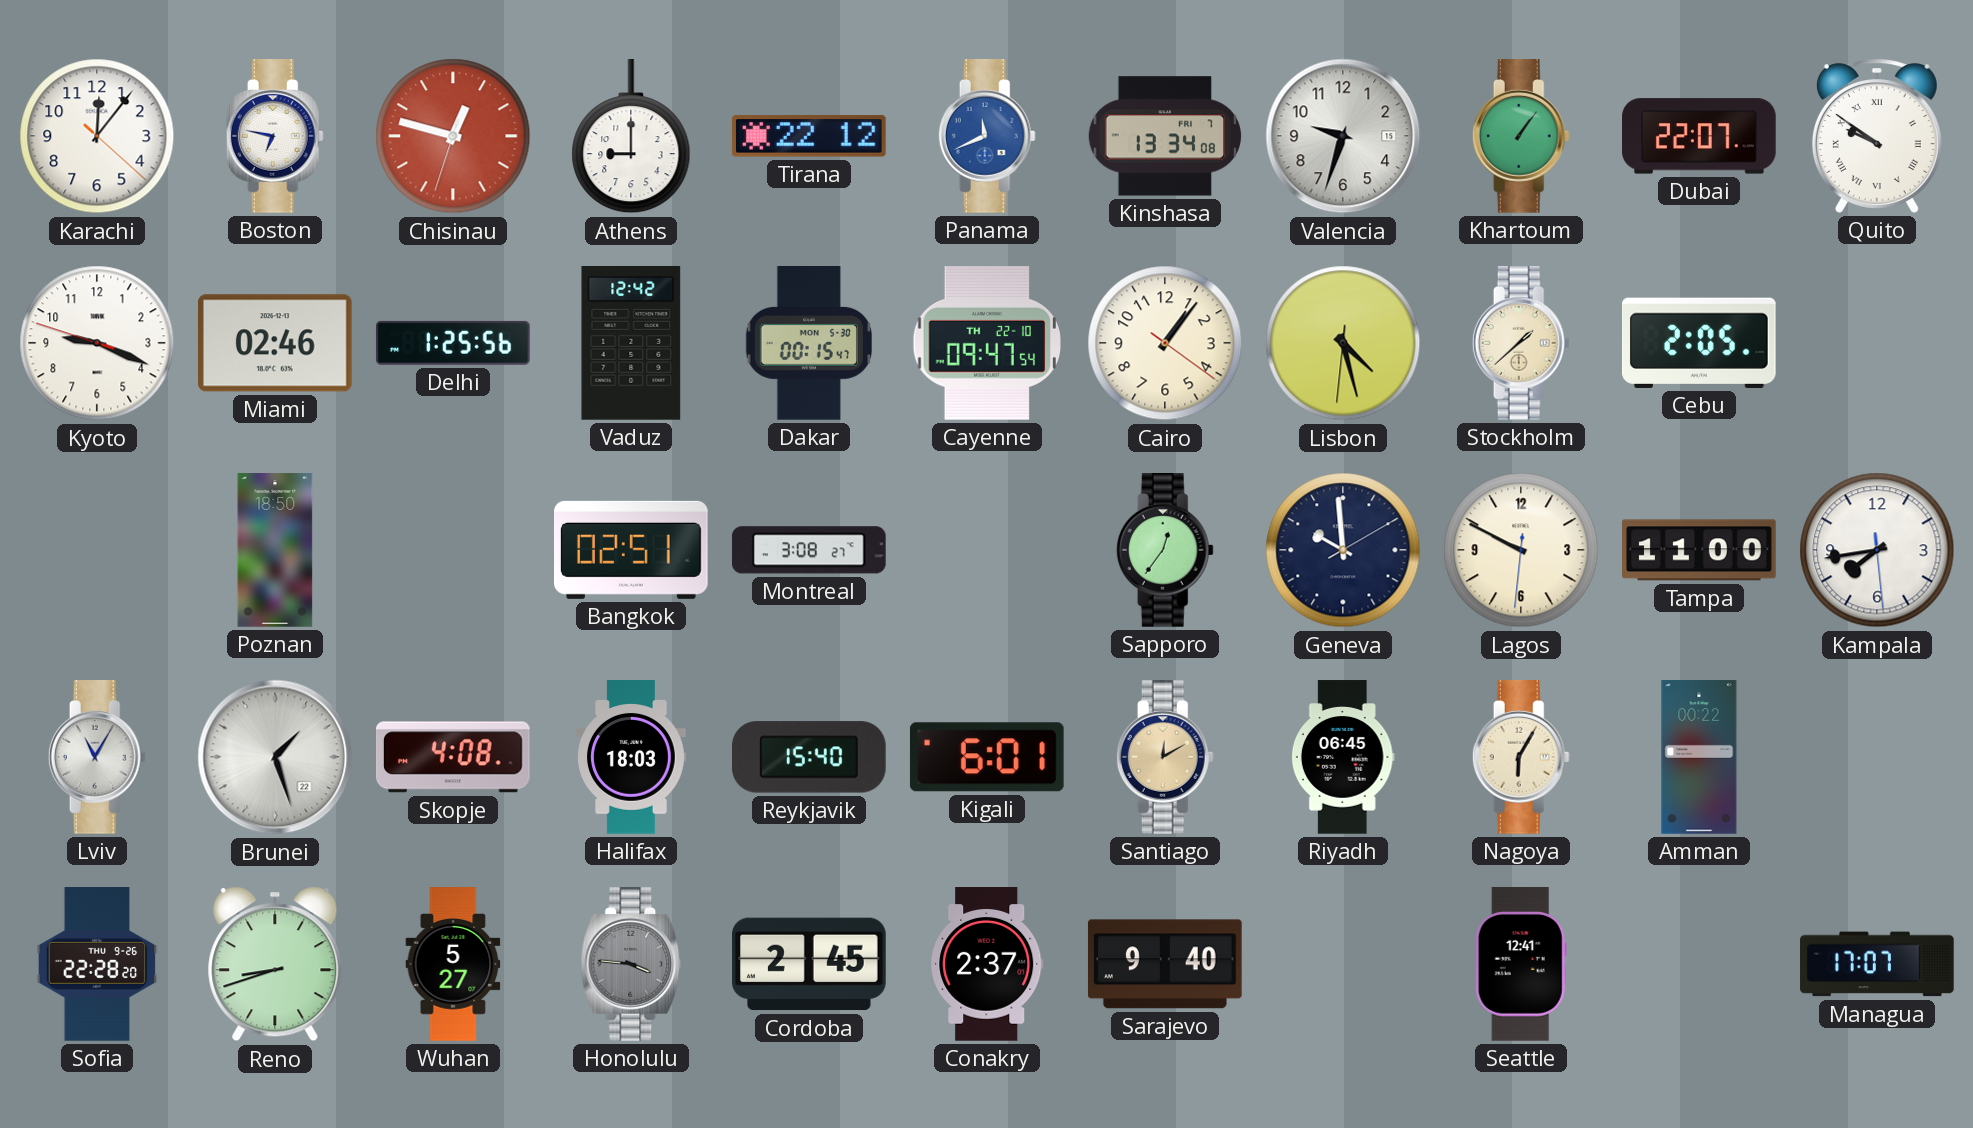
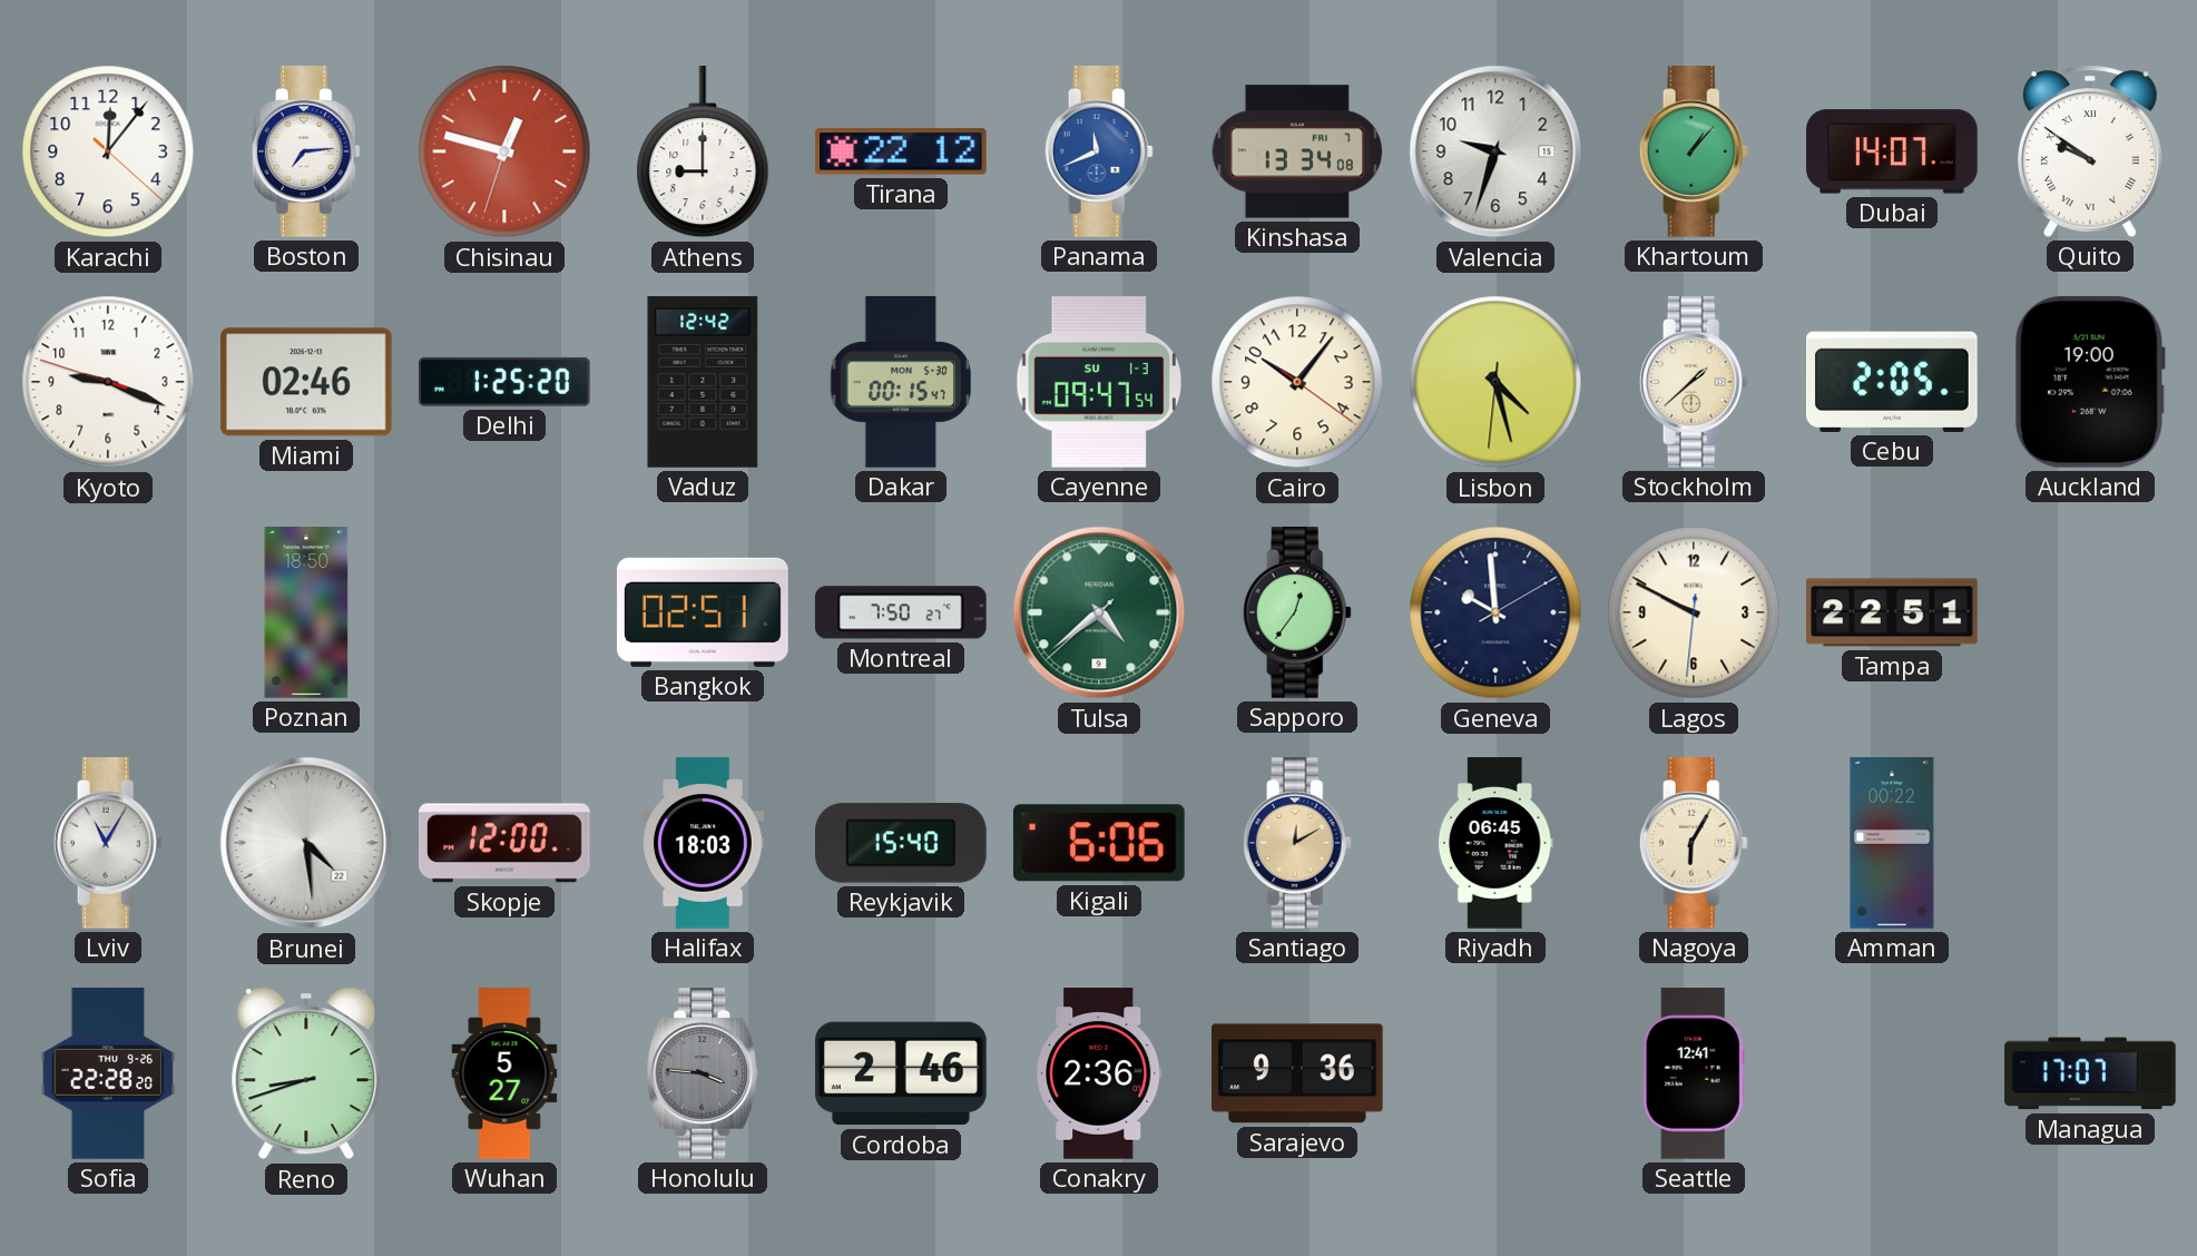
Boston: 6:47 -> 7:14 (306, 153)
Khartoum: 1:06 -> 1:07 (1694, 153)
Dubai: 22:07 -> 14:07 (1892, 151)
Delhi: 1:25:56 -> 1:25:20 (504, 382)
Cayenne date: TH 22-10 -> SU 1-3 (1098, 383)
Cairo: 1:06 -> 10:06 (1297, 382)
Auckland: none -> 19:00 (2091, 382)
Montreal: 3:08 -> 7:50 (901, 612)
Tulsa: none -> 4:38 (1099, 612)
Tampa: 11:00 -> 22:51 (1893, 612)
Kampala: 7:43 -> none (1877, 550)
Brunei: 1:27 -> 4:29 (306, 843)
Skopje: 4:08 -> 12:00 (504, 843)
Kigali: 6:01 -> 6:06 (1099, 843)
Cordoba: 2:45 -> 2:46 (902, 1073)
Conakry: 2:37 -> 2:36 (1099, 1073)
Sarajevo: 9:40 -> 9:36 (1297, 1073)
